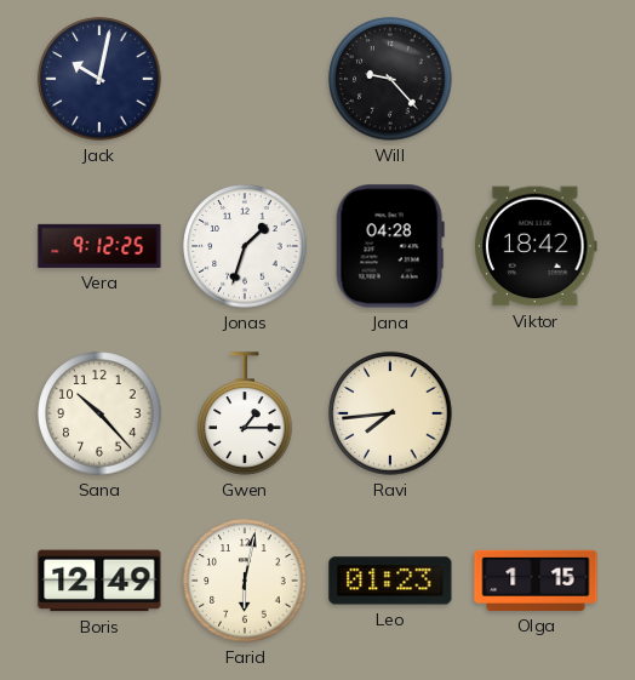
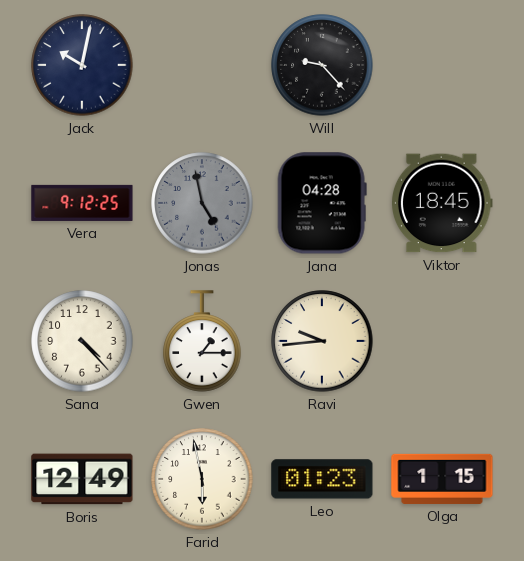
Jonas: 1:33 -> 4:58 (202, 203)
Jonas dial: white -> grey (202, 203)
Viktor: 18:42 -> 18:45 (443, 203)
Sana: 10:23 -> 4:23 (82, 341)
Ravi: 7:44 -> 9:44 (322, 341)
Farid: 6:02 -> 5:58 (202, 479)
